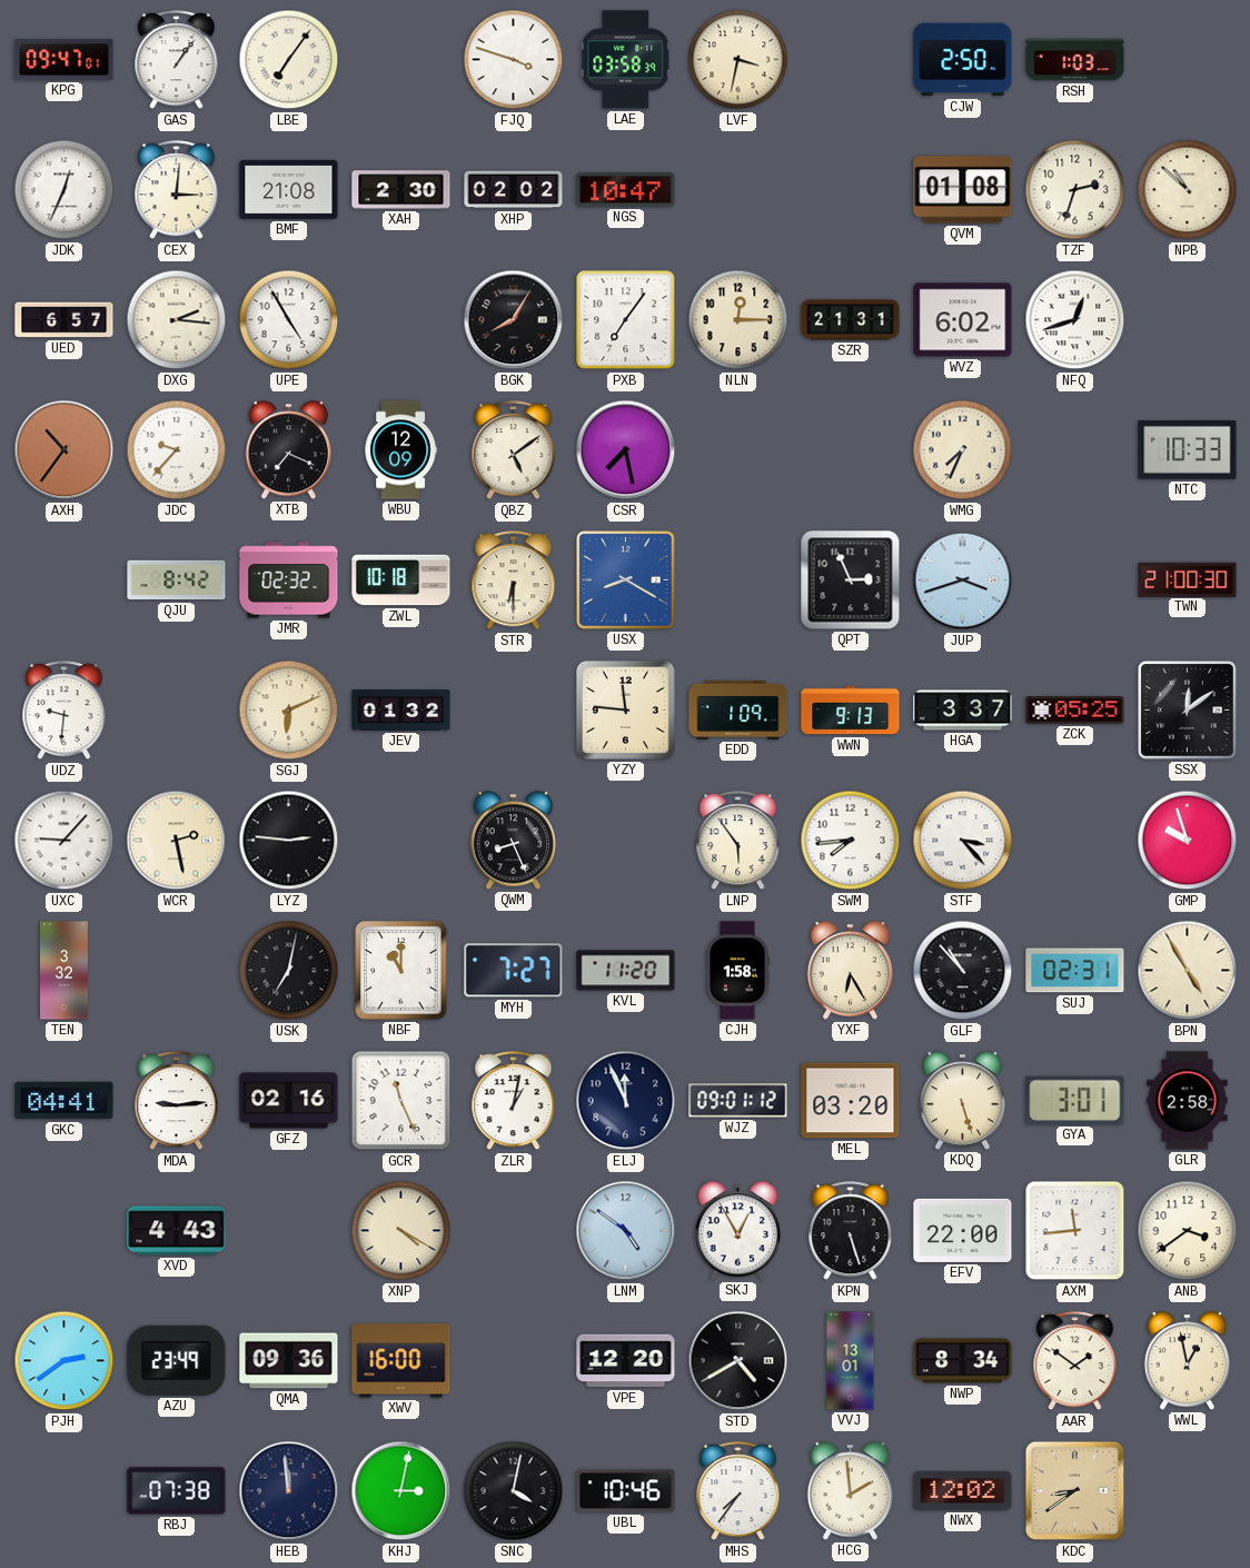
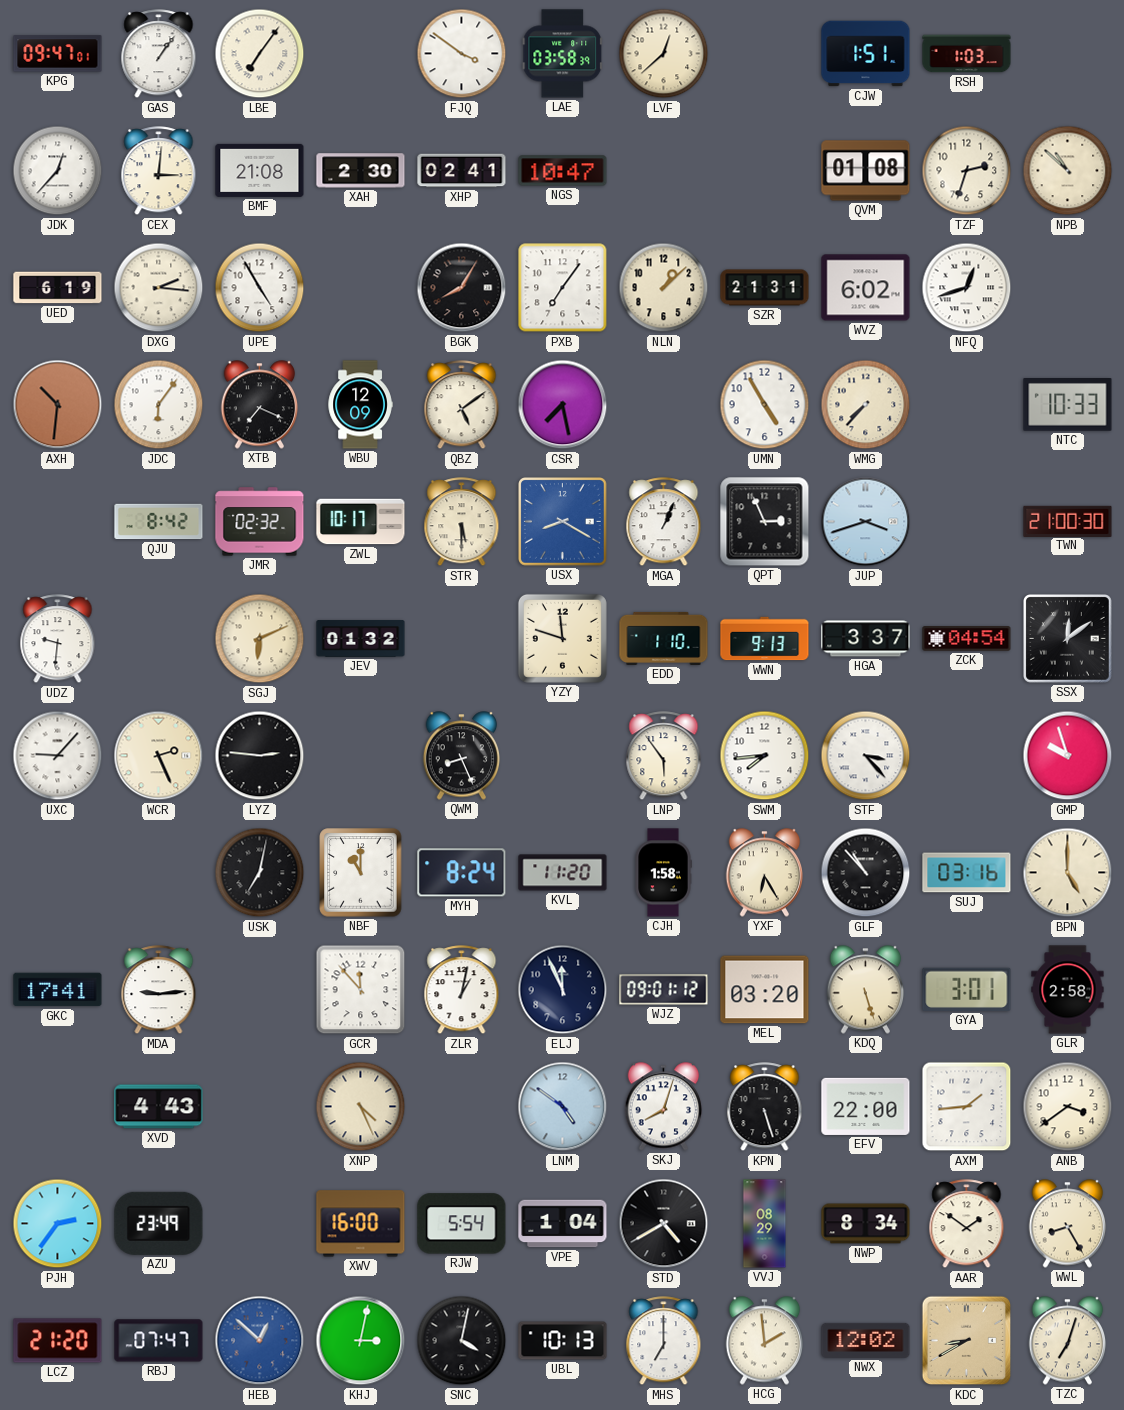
FJQ: 3:48 -> 3:51 (462, 54)
LVF: 3:32 -> 12:38 (664, 54)
CJW: 2:50 -> 1:51 (866, 54)
JDK: 12:34 -> 12:37 (58, 171)
XHP: 02:02 -> 02:41 (462, 171)
UED: 6:57 -> 6:19 (58, 288)
NLN: 12:15 -> 1:08 (664, 288)
AXH: 10:36 -> 10:31 (58, 405)
JDC: 9:37 -> 6:06 (159, 405)
UMN: none -> 4:55 (765, 405)
WMG: 7:34 -> 7:37 (866, 405)
ZWL: 10:18 -> 10:17 (361, 522)
STR: 6:30 -> 5:30 (462, 522)
MGA: none -> 1:04 (664, 522)
YZY: 11:46 -> 11:48 (562, 638)
EDD: 1:09 -> 1:10 (664, 638)
ZCK: 05:25 -> 04:54 (967, 639)
WCR: 2:28 -> 2:26 (159, 756)
TEN: 3:32 -> none (65, 971)
MYH: 7:27 -> 8:24 (462, 873)
SUJ: 02:31 -> 03:16 (967, 873)
BPN: 4:55 -> 5:00 (1068, 873)
GKC: 04:41 -> 17:41 (58, 990)
GFZ: 02:16 -> none (289, 1101)
GCR: 11:26 -> 11:53 (361, 990)
XNP: 4:20 -> 4:26 (361, 1107)
SKJ: 12:55 -> 8:03 (664, 1107)
AXM: 11:44 -> 1:44 (967, 1107)
PJH: 2:39 -> 2:36 (58, 1224)
QMA: 09:36 -> none (289, 1361)
RJW: none -> 5:54 (462, 1224)
VPE: 12:20 -> 1:04 (563, 1224)
VVJ: 13:01 -> 08:29 (765, 1224)
WWL: 12:58 -> 8:25 (1068, 1224)
LCZ: none -> 21:20 (58, 1341)
RBJ: 07:38 -> 07:47 (159, 1341)
HEB: 11:59 -> 12:52 (260, 1341)
HEB dial: navy -> blue (260, 1341)
UBL: 10:46 -> 10:13 (563, 1341)
MHS: 7:36 -> 7:00 (664, 1341)
KDC: 8:39 -> 8:40 (967, 1341)
TZC: none -> 7:03 (1068, 1341)
